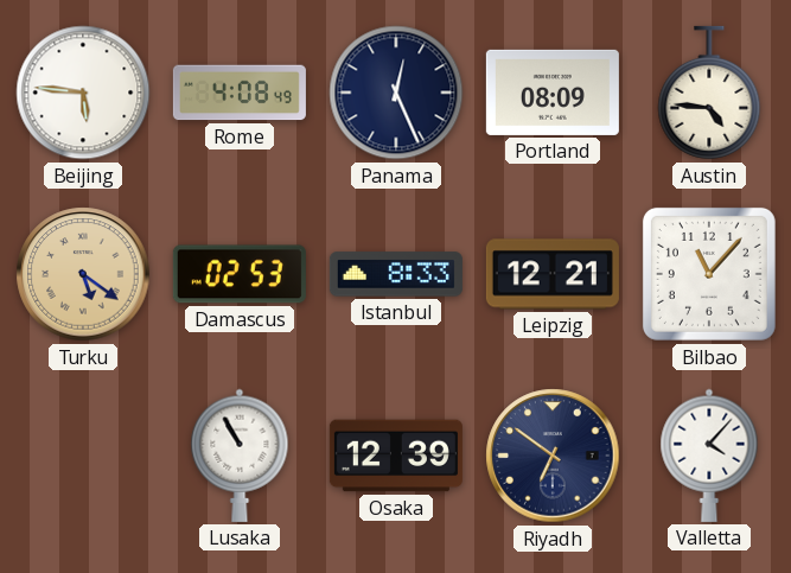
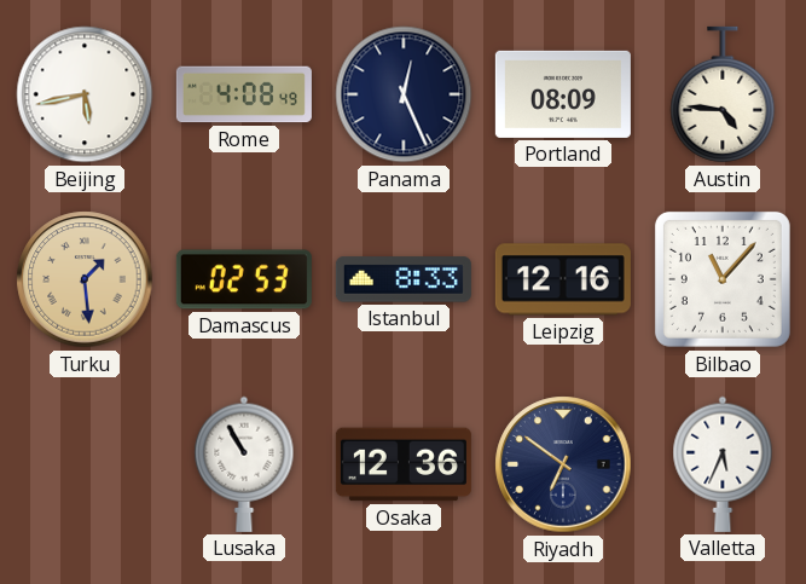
Beijing: 5:46 -> 5:43 (85, 94)
Turku: 5:21 -> 1:29 (85, 279)
Leipzig: 12:21 -> 12:16 (563, 279)
Osaka: 12:39 -> 12:36 (404, 464)
Valletta: 4:07 -> 5:34 (723, 464)
